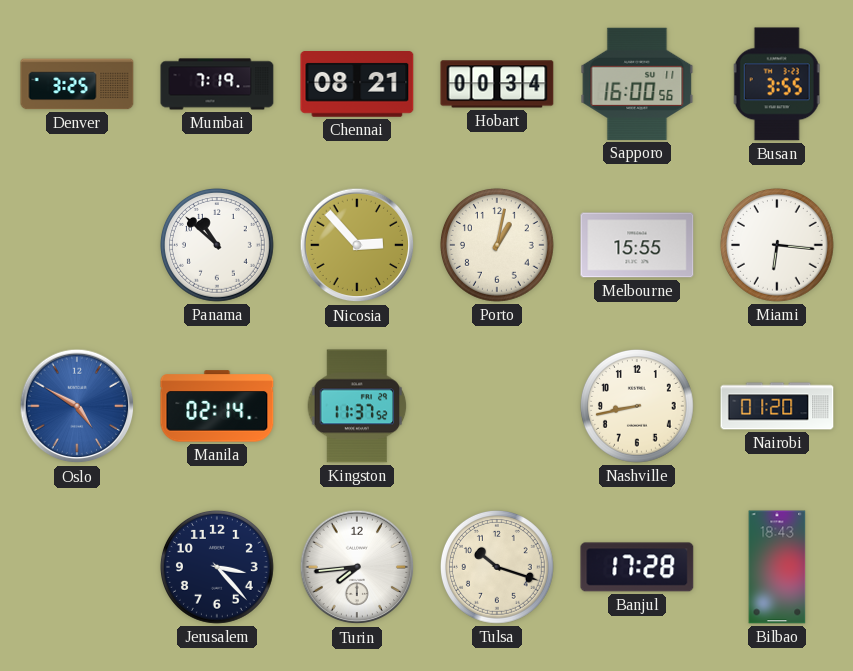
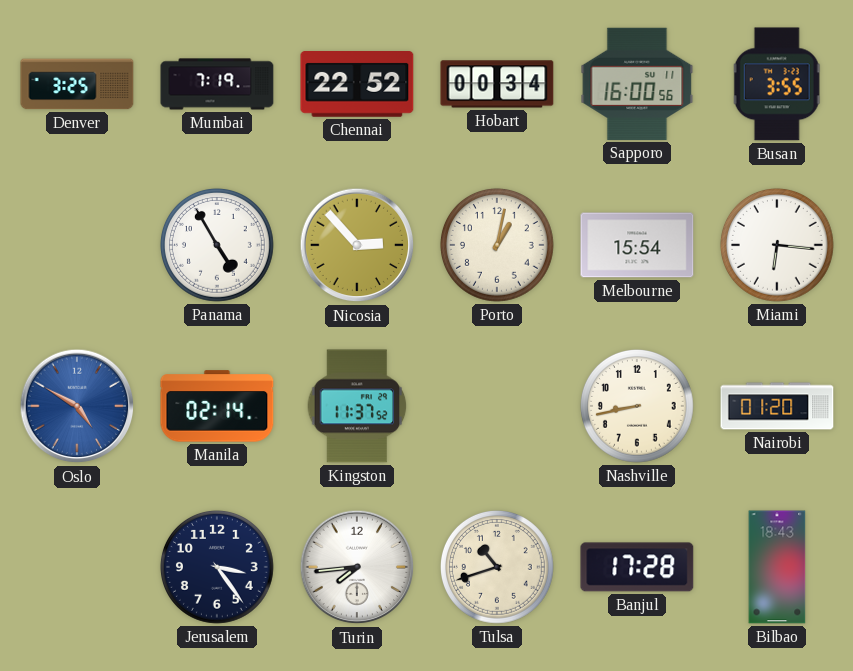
Chennai: 08:21 -> 22:52 (357, 85)
Panama: 10:52 -> 4:55 (217, 245)
Melbourne: 15:55 -> 15:54 (637, 245)
Jerusalem: 3:23 -> 3:24 (217, 567)
Tulsa: 10:18 -> 10:42 (497, 567)
